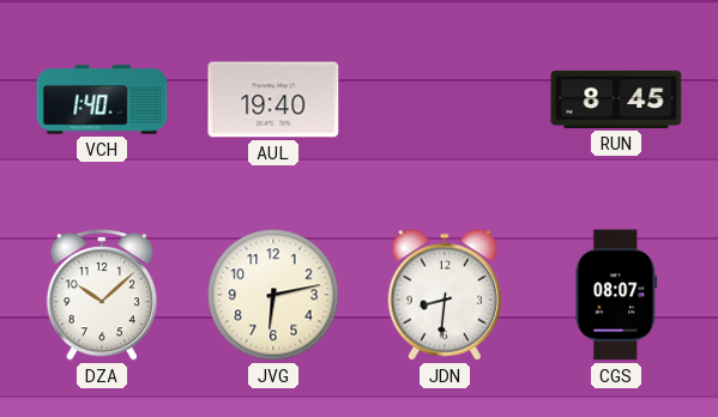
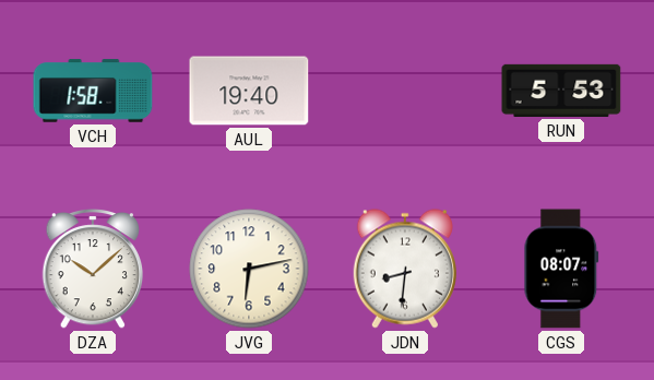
VCH: 1:40 -> 1:58 (93, 91)
RUN: 8:45 -> 5:53 (561, 91)
